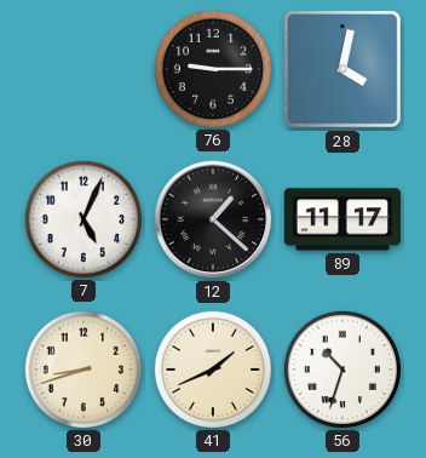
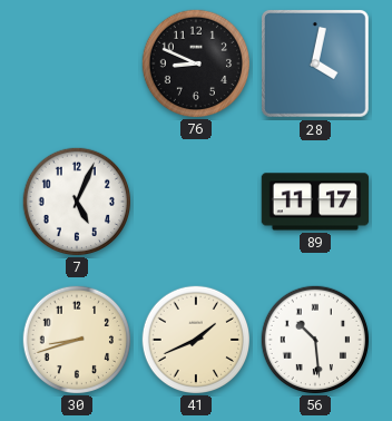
76: 9:15 -> 8:49 (195, 62)
12: 1:22 -> none (213, 219)
56: 10:33 -> 10:29 (314, 339)
